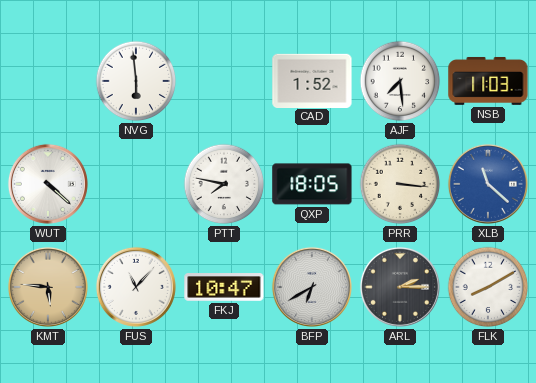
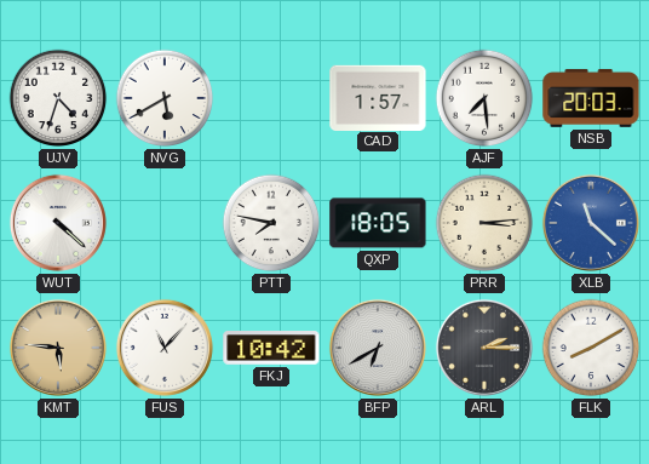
UJV: none -> 4:33 (58, 98)
NVG: 5:59 -> 5:40 (165, 98)
CAD: 1:52 -> 1:57 (378, 97)
NSB: 11:03 -> 20:03 (591, 98)
PRR: 3:16 -> 3:14 (484, 223)
FKJ: 10:47 -> 10:42 (271, 349)
